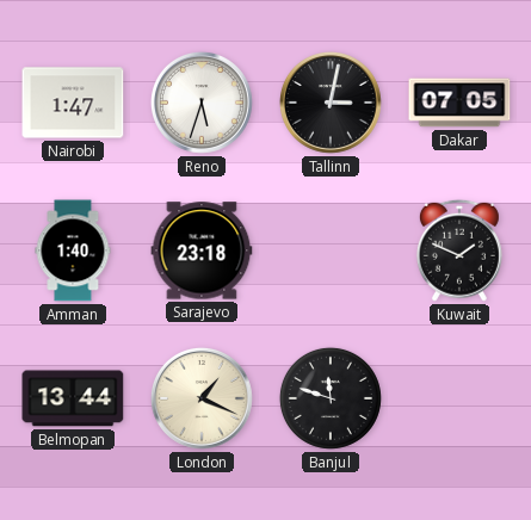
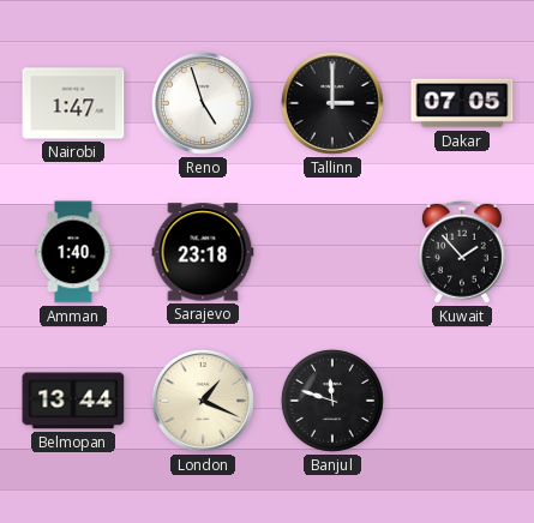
Reno: 5:33 -> 4:57 (203, 103)
Tallinn: 3:02 -> 3:00 (332, 103)
Kuwait: 1:49 -> 1:53 (462, 252)
